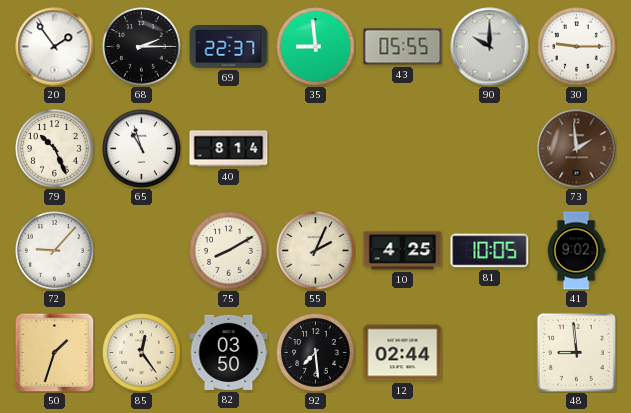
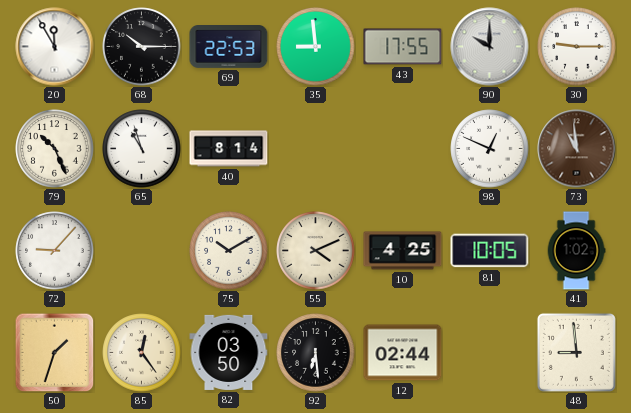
20: 1:54 -> 11:55 (55, 47)
68: 2:15 -> 10:15 (142, 47)
69: 22:37 -> 22:53 (229, 47)
43: 05:55 -> 17:55 (403, 47)
98: none -> 12:49 (490, 149)
73: 1:59 -> 10:59 (577, 149)
75: 8:10 -> 10:10 (229, 251)
55: 2:04 -> 4:11 (316, 251)
41: 9:02 -> 1:02 (576, 251)
92: 7:29 -> 6:29 (316, 353)
